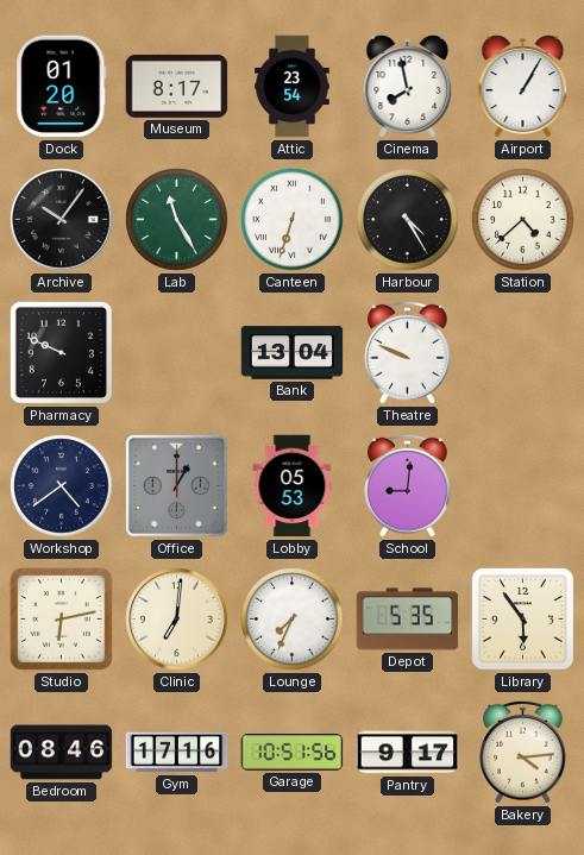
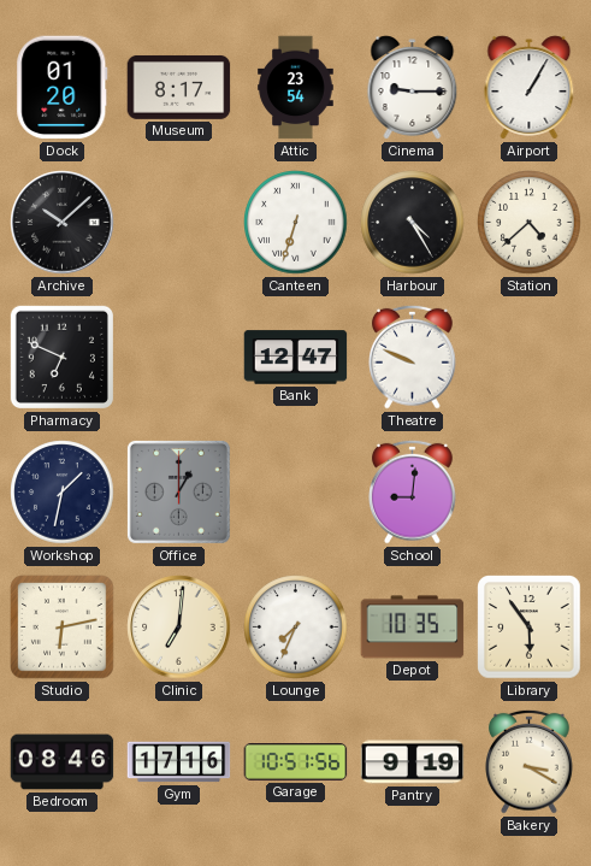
Cinema: 7:58 -> 9:15 (413, 88)
Archive: 10:06 -> 10:08 (63, 223)
Lab: 11:25 -> none (177, 220)
Pharmacy: 9:49 -> 6:49 (61, 357)
Bank: 13:04 -> 12:47 (296, 358)
Workshop: 4:39 -> 1:32 (63, 493)
Lobby: 05:53 -> none (293, 486)
Depot: 5:35 -> 10:35 (413, 628)
Pantry: 9:17 -> 9:19 (413, 762)
Bakery: 4:14 -> 3:20 (530, 761)
